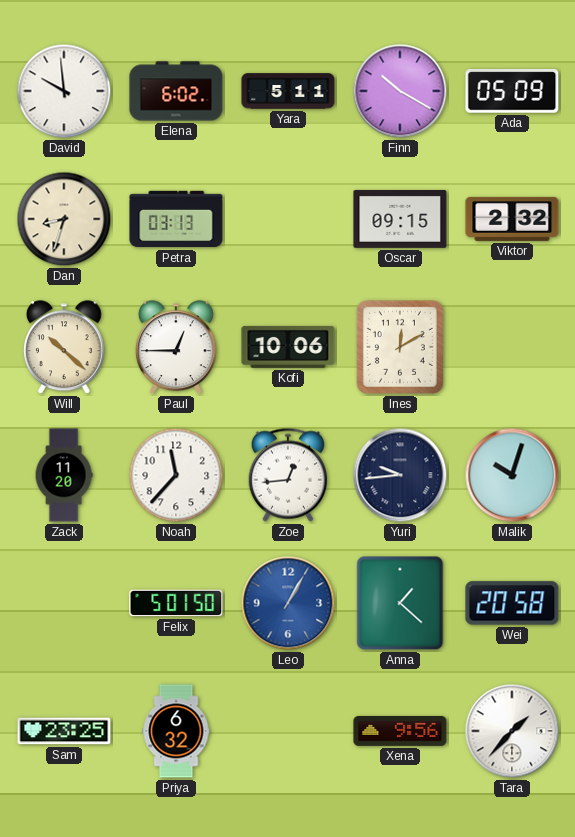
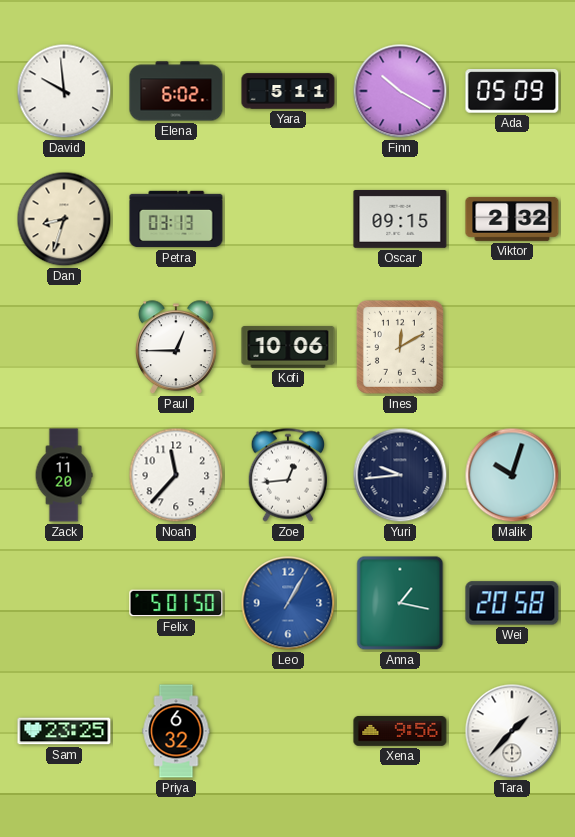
Will: 10:22 -> none (64, 348)
Anna: 1:22 -> 1:17 (400, 603)
